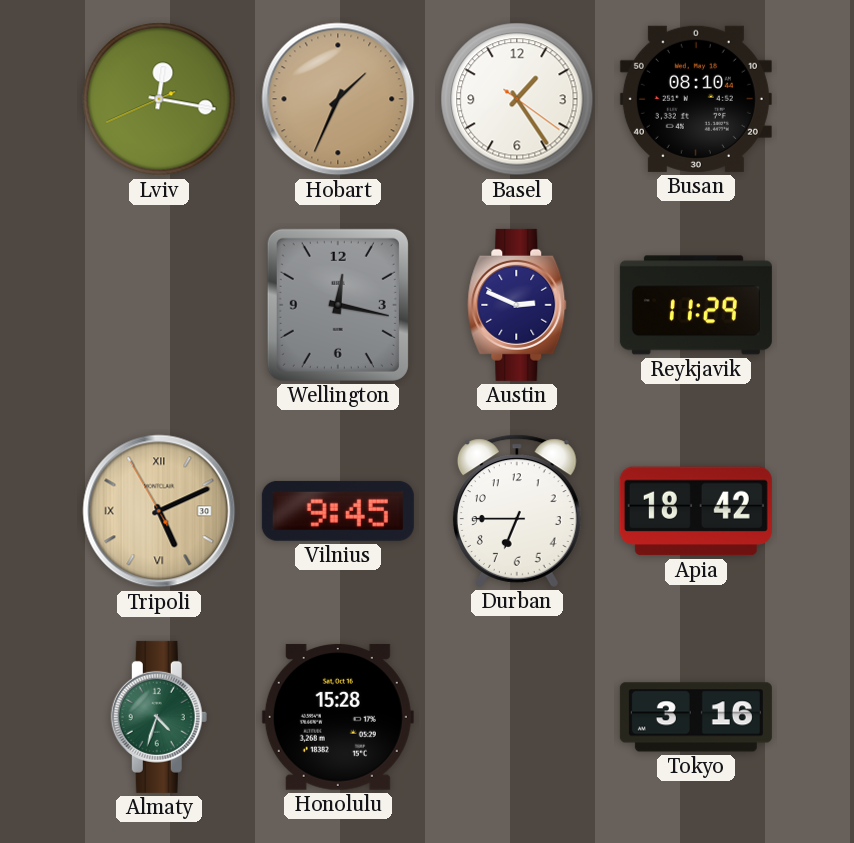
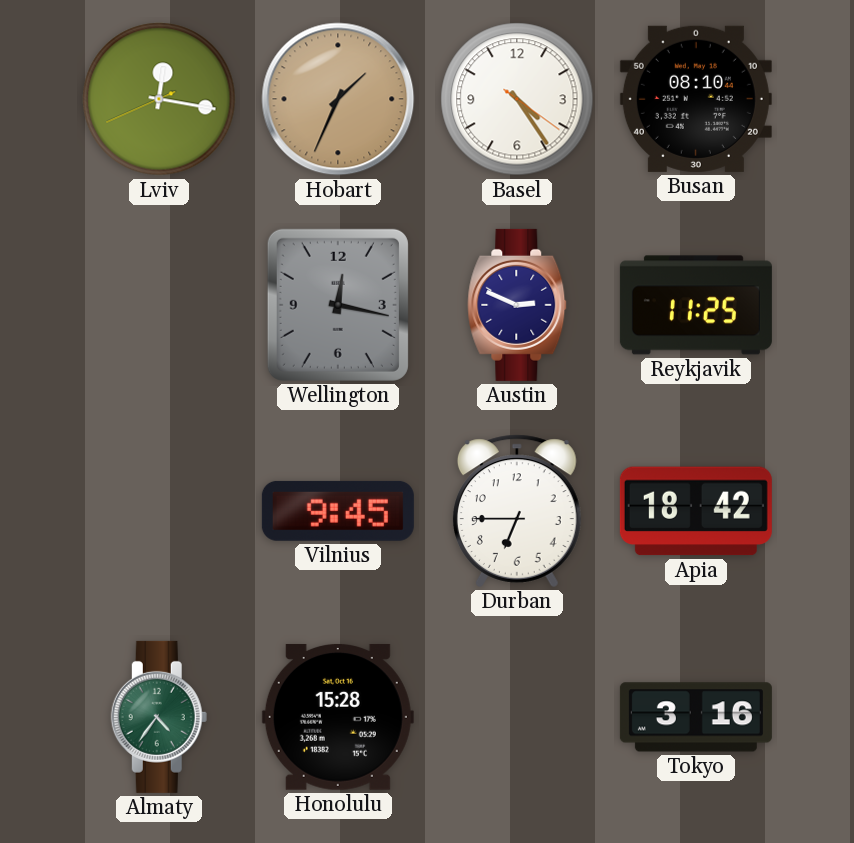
Basel: 1:24 -> 4:24 (517, 99)
Reykjavik: 11:29 -> 11:25 (696, 305)
Tripoli: 5:10 -> none (159, 511)
Almaty: 4:33 -> 4:36 (159, 717)
